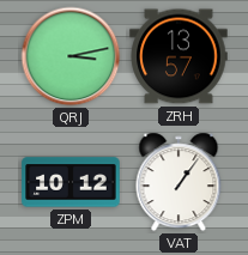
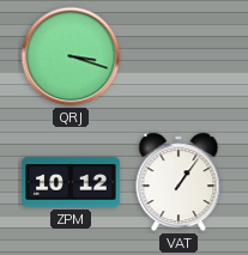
QRJ: 3:13 -> 3:18 (71, 56)
ZRH: 13:57 -> none (179, 56)
